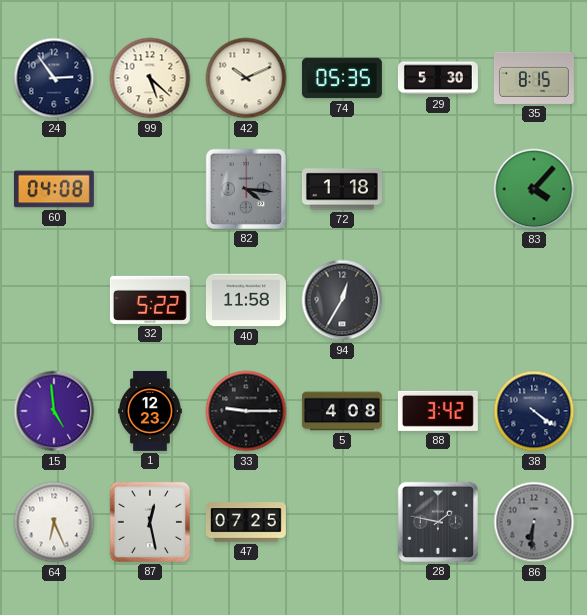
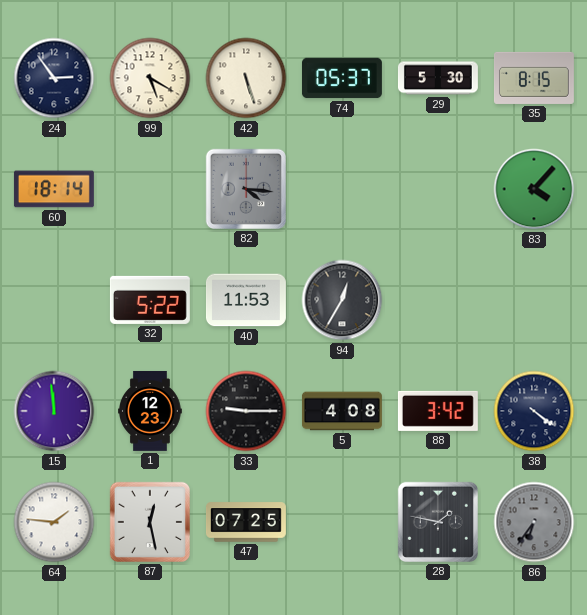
99: 5:22 -> 5:20 (150, 78)
42: 10:11 -> 5:27 (246, 78)
74: 05:35 -> 05:37 (342, 78)
60: 04:08 -> 18:14 (54, 189)
72: 1:18 -> none (342, 189)
40: 11:58 -> 11:53 (246, 300)
15: 4:59 -> 11:59 (54, 411)
64: 6:26 -> 1:46 (54, 522)
86: 6:31 -> 6:36 (534, 522)
